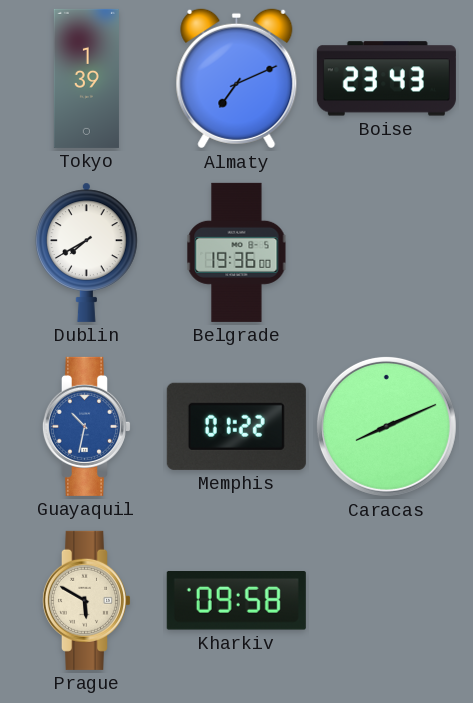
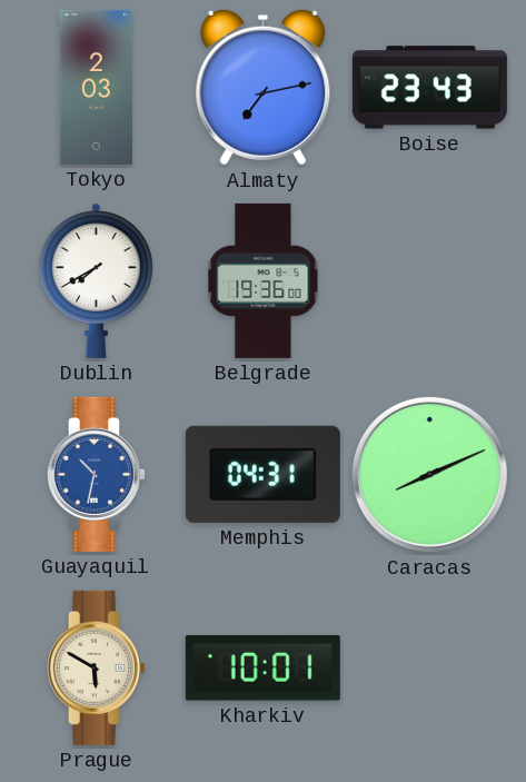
Tokyo: 1:39 -> 2:03 (96, 87)
Almaty: 7:11 -> 7:13 (264, 88)
Memphis: 01:22 -> 04:31 (262, 474)
Kharkiv: 09:58 -> 10:01 (262, 669)
